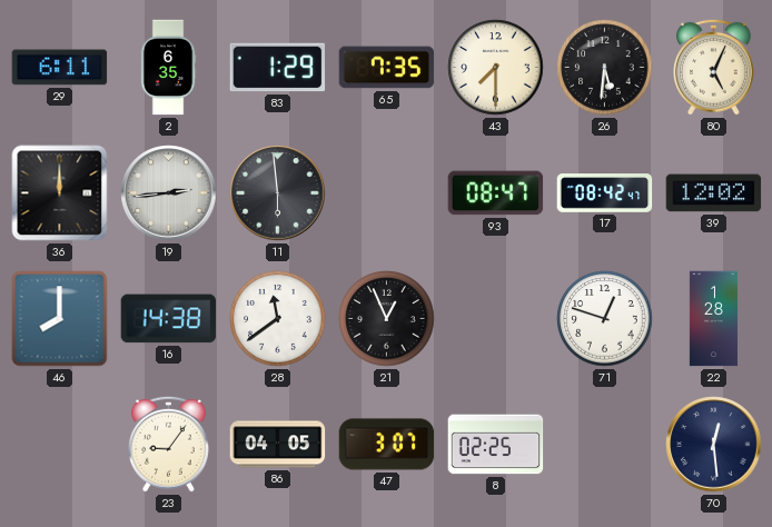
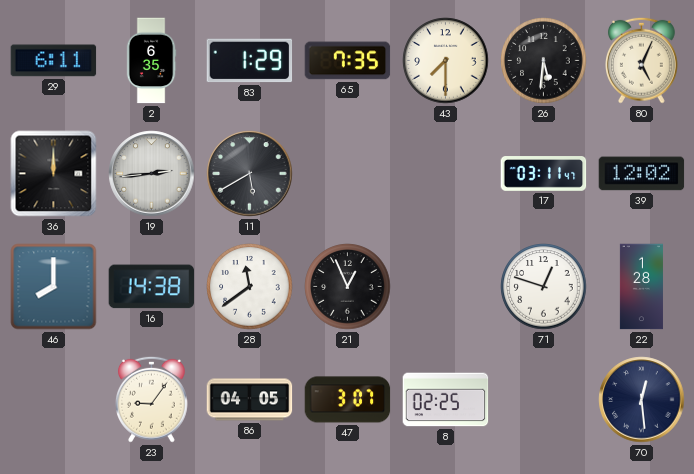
11: 5:59 -> 5:40 (250, 174)
93: 08:47 -> none (496, 193)
17: 08:42 -> 03:11 (544, 174)
